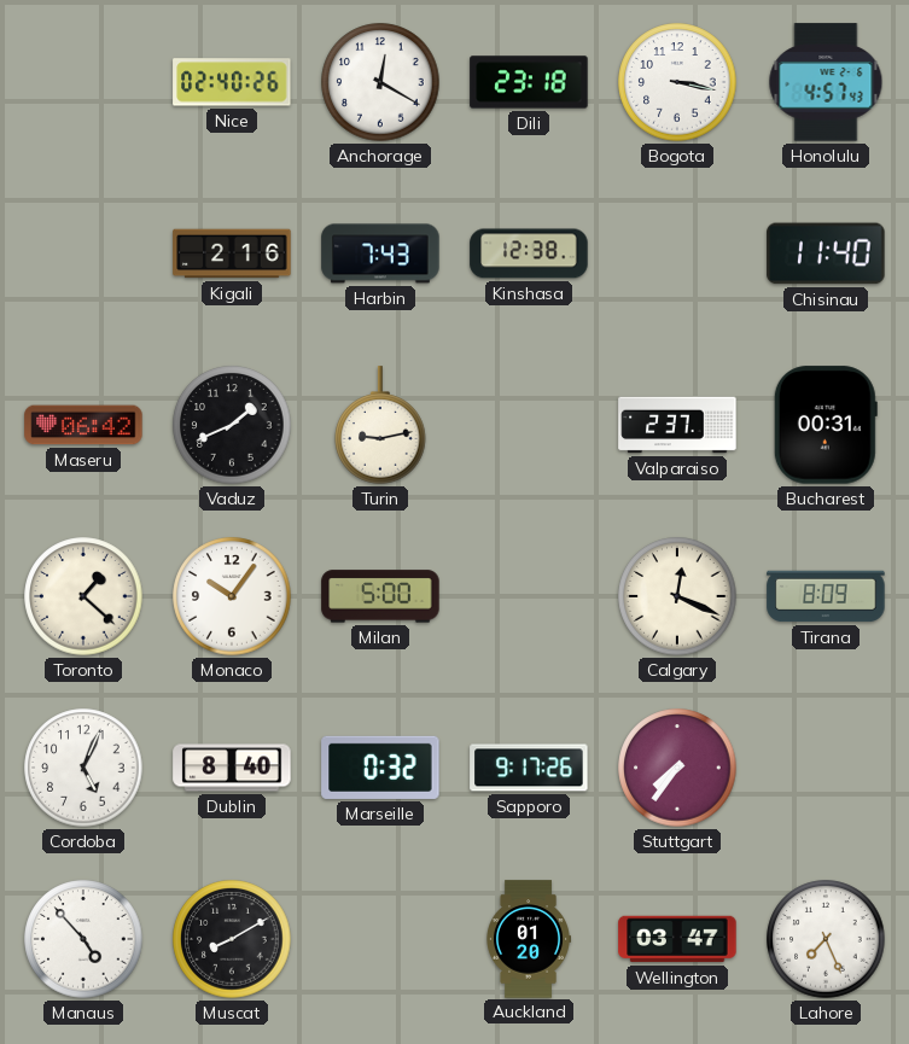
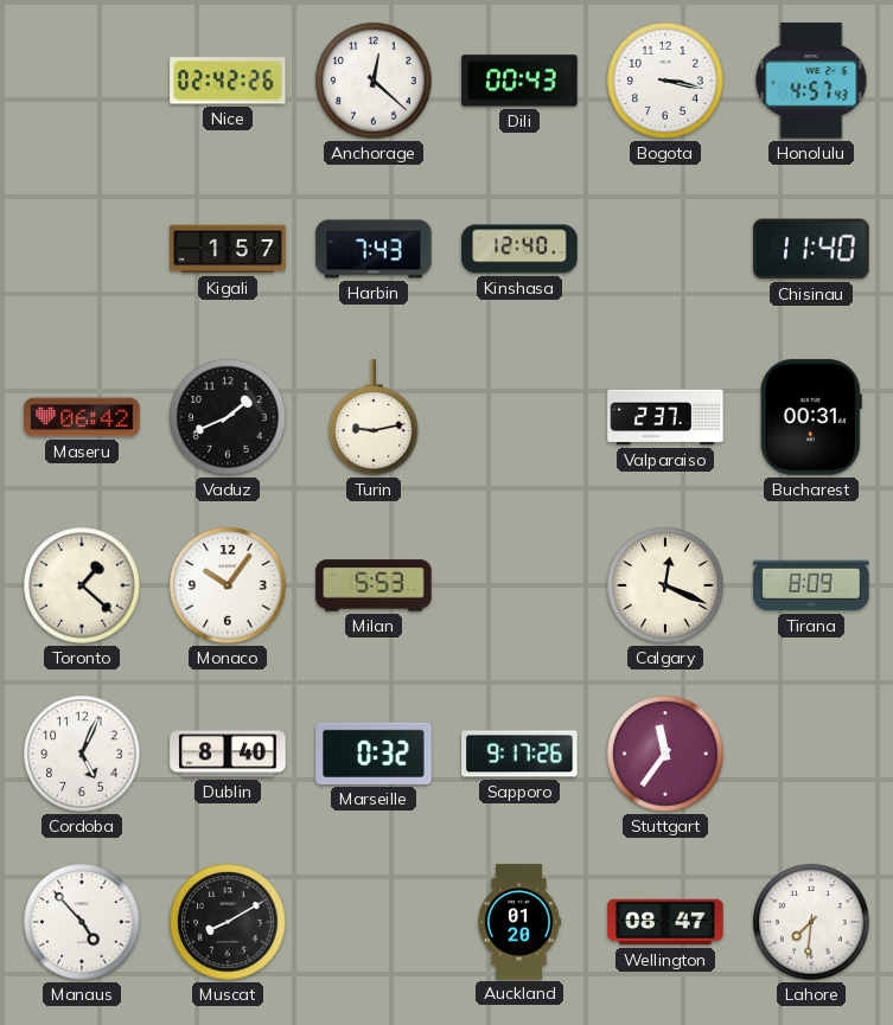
Nice: 02:40 -> 02:42 (228, 81)
Anchorage: 12:20 -> 12:22 (374, 81)
Dili: 23:18 -> 00:43 (519, 81)
Kigali: 2:16 -> 1:57 (228, 249)
Kinshasa: 12:38 -> 12:40 (519, 249)
Milan: 5:00 -> 5:53 (374, 585)
Stuttgart: 7:36 -> 11:36 (665, 754)
Wellington: 03:47 -> 08:47 (665, 922)
Lahore: 7:26 -> 7:31 (811, 922)
